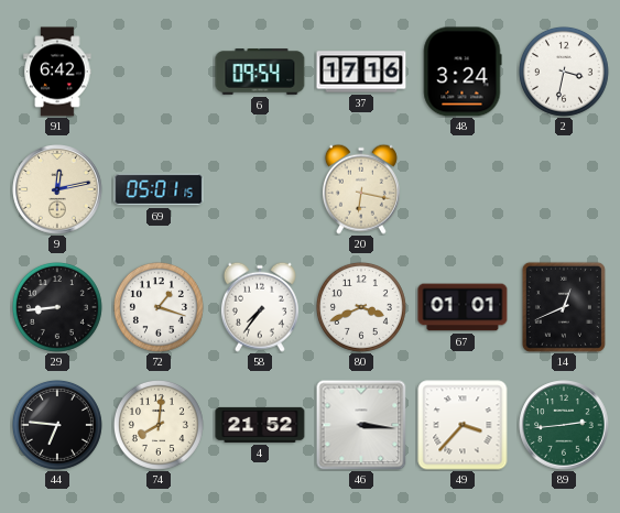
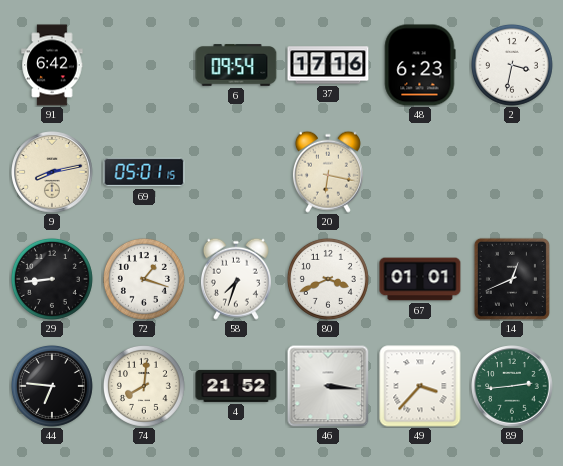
48: 3:24 -> 6:23 (420, 65)
9: 12:13 -> 8:13 (52, 172)
58: 7:36 -> 7:33 (236, 279)
